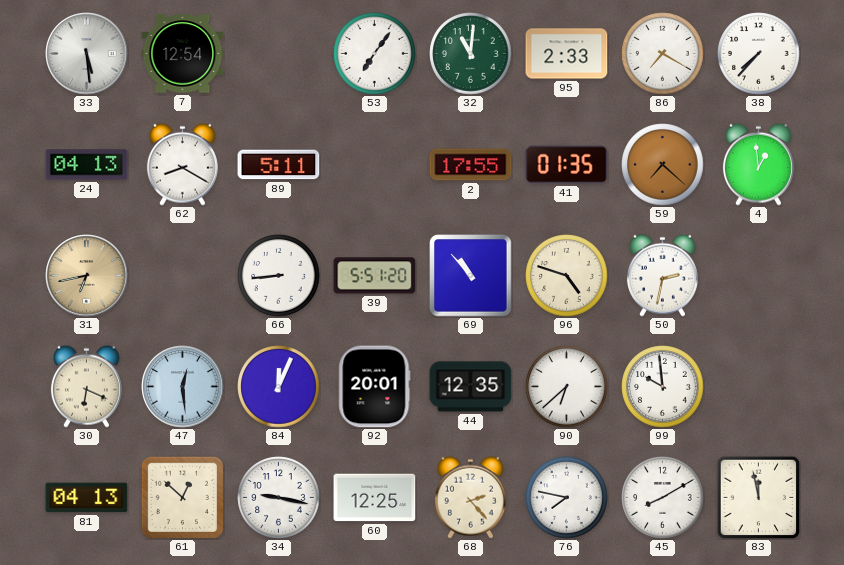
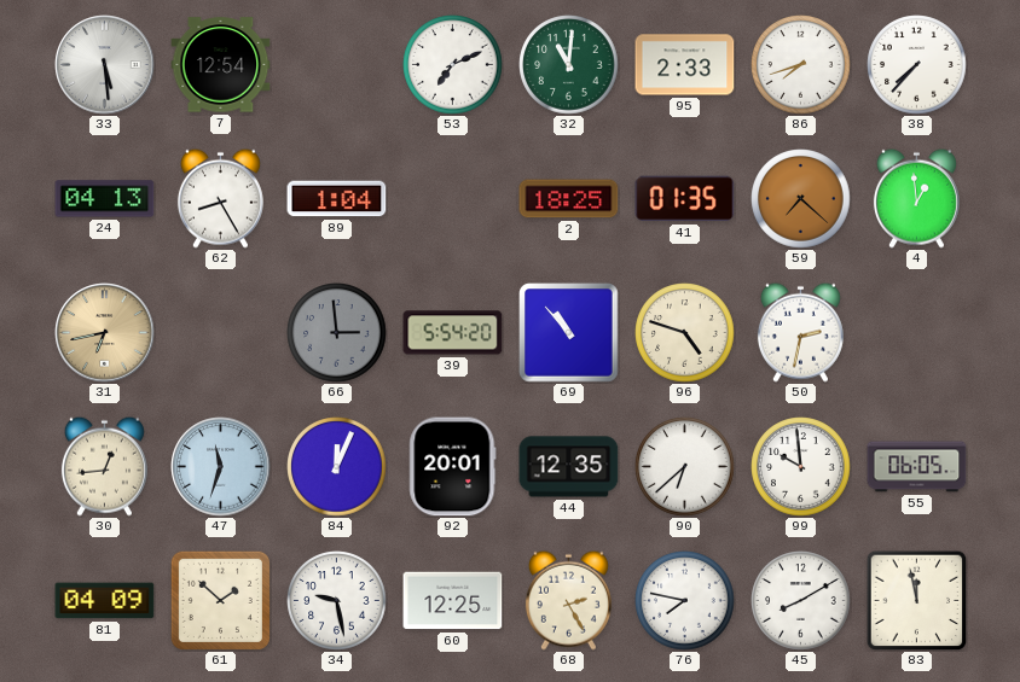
53: 7:06 -> 7:11 (453, 65)
86: 7:20 -> 7:42 (801, 65)
62: 8:20 -> 8:25 (220, 198)
89: 5:11 -> 1:04 (337, 199)
2: 17:55 -> 18:25 (569, 199)
66: 8:44 -> 2:59 (337, 333)
66 dial: white -> grey (337, 333)
39: 5:51 -> 5:54 (453, 333)
30: 6:19 -> 12:44 (104, 466)
47: 12:29 -> 11:33 (221, 467)
55: none -> 06:05 (917, 467)
81: 04:13 -> 04:09 (105, 601)
61: 12:52 -> 1:52 (220, 600)
34: 9:17 -> 9:28 (337, 601)
68: 2:23 -> 2:25 (568, 600)
